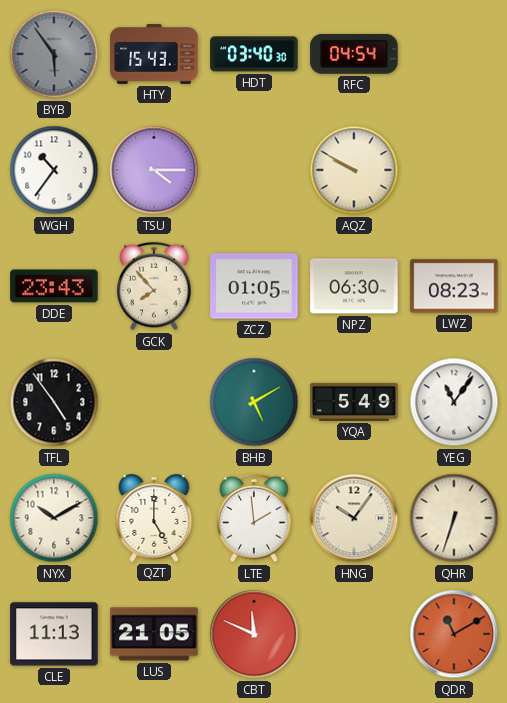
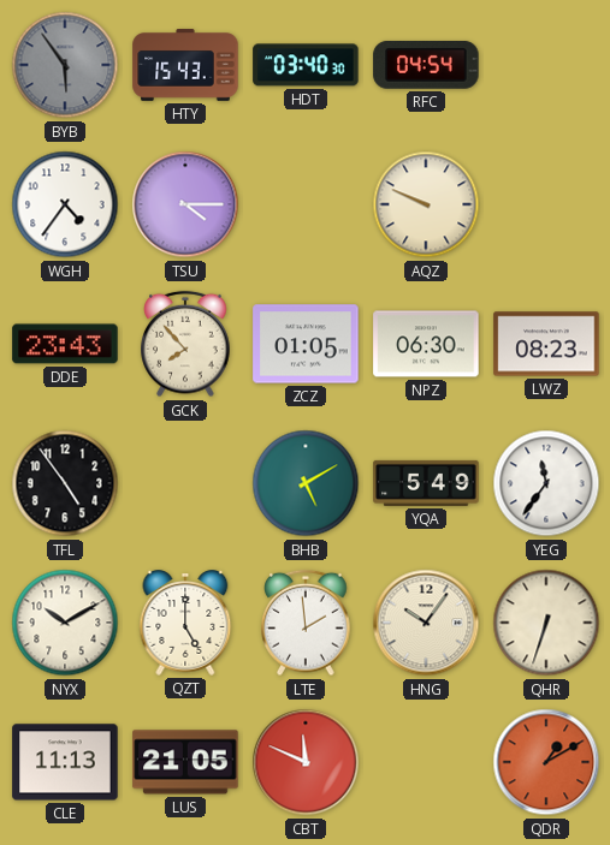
WGH: 10:36 -> 4:36 (65, 204)
AQZ: 9:50 -> 9:49 (426, 204)
YEG: 11:06 -> 11:36 (546, 483)
QDR: 11:10 -> 1:10 (546, 762)
